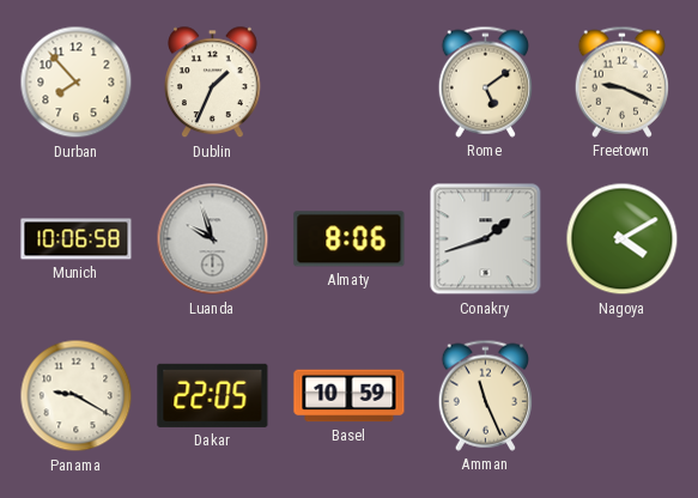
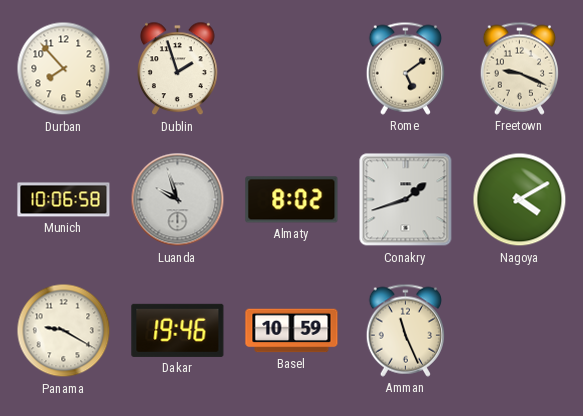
Dublin: 1:34 -> 1:57 (178, 69)
Almaty: 8:06 -> 8:02 (292, 200)
Dakar: 22:05 -> 19:46 (178, 330)
